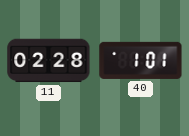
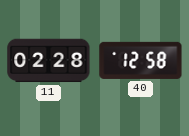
40: 1:01 -> 12:58 (141, 60)
